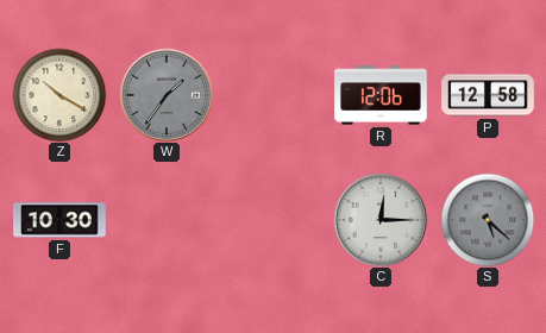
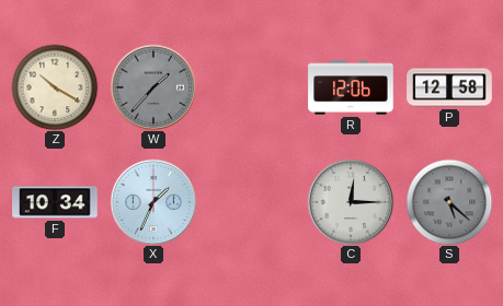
W: 1:36 -> 1:37 (153, 87)
F: 10:30 -> 10:34 (55, 202)
X: none -> 1:34 (153, 202)
